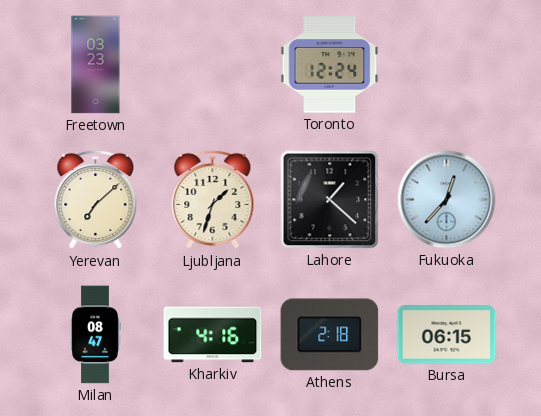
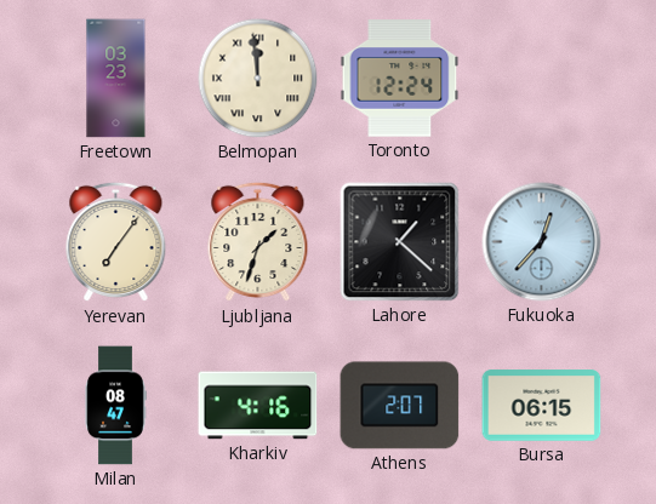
Belmopan: none -> 11:59 (258, 79)
Yerevan: 7:08 -> 7:06 (116, 242)
Athens: 2:18 -> 2:07 (400, 406)
